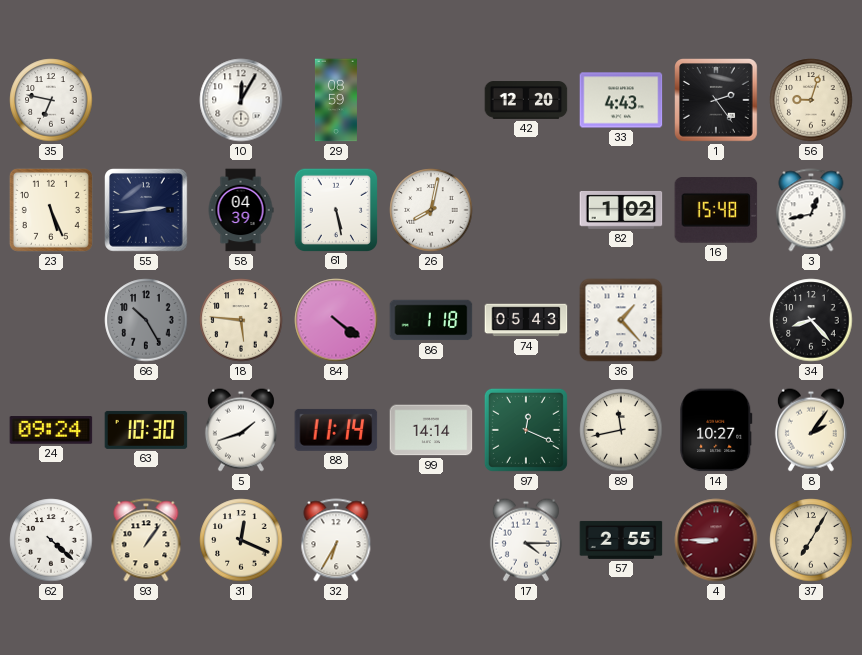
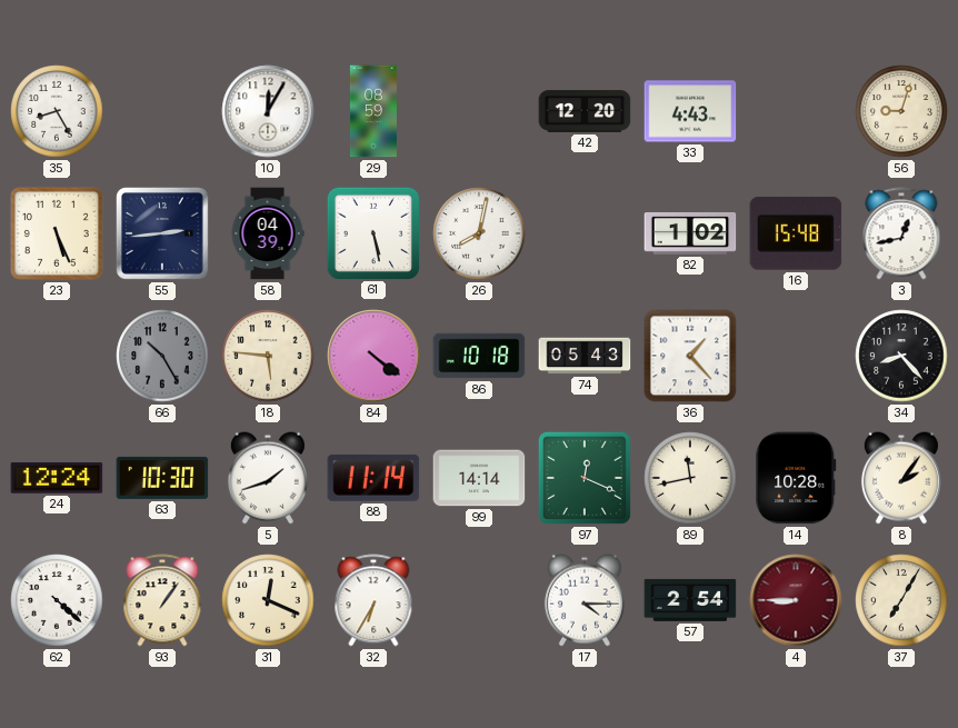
35: 6:47 -> 8:25 (57, 111)
1: 2:24 -> none (717, 101)
86: 1:18 -> 10:18 (479, 356)
24: 09:24 -> 12:24 (57, 478)
14: 10:27 -> 10:28 (796, 478)
57: 2:55 -> 2:54 (690, 600)
